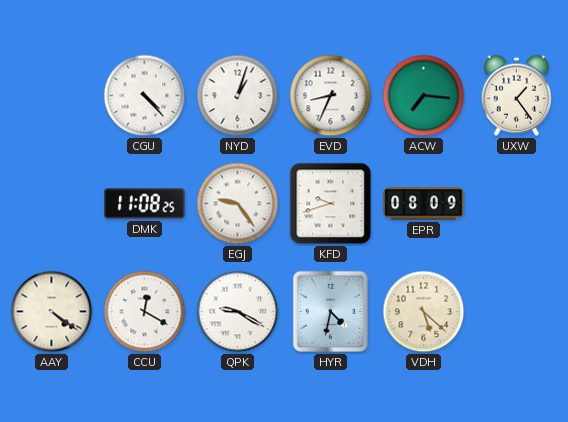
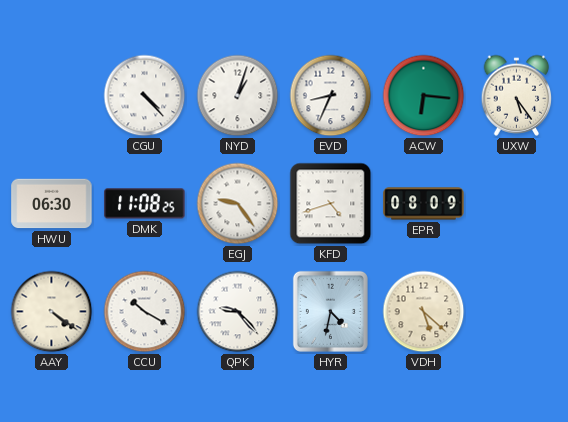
ACW: 7:16 -> 6:16 (424, 96)
UXW: 1:24 -> 5:24 (517, 95)
HWU: none -> 06:30 (52, 204)
KFD: 9:42 -> 4:42 (331, 204)
CCU: 12:20 -> 10:20 (145, 312)
QPK: 9:20 -> 9:23 (238, 312)
